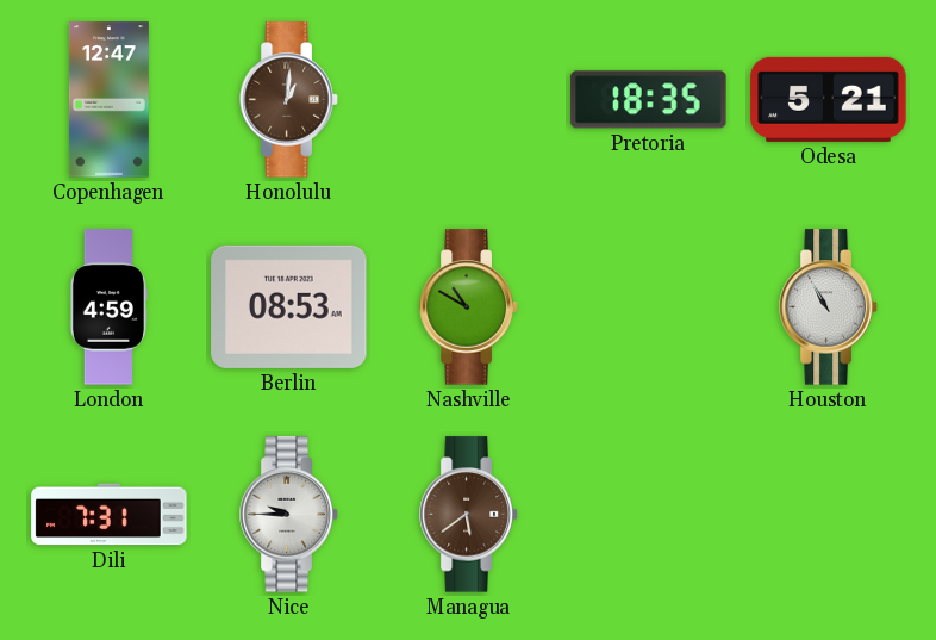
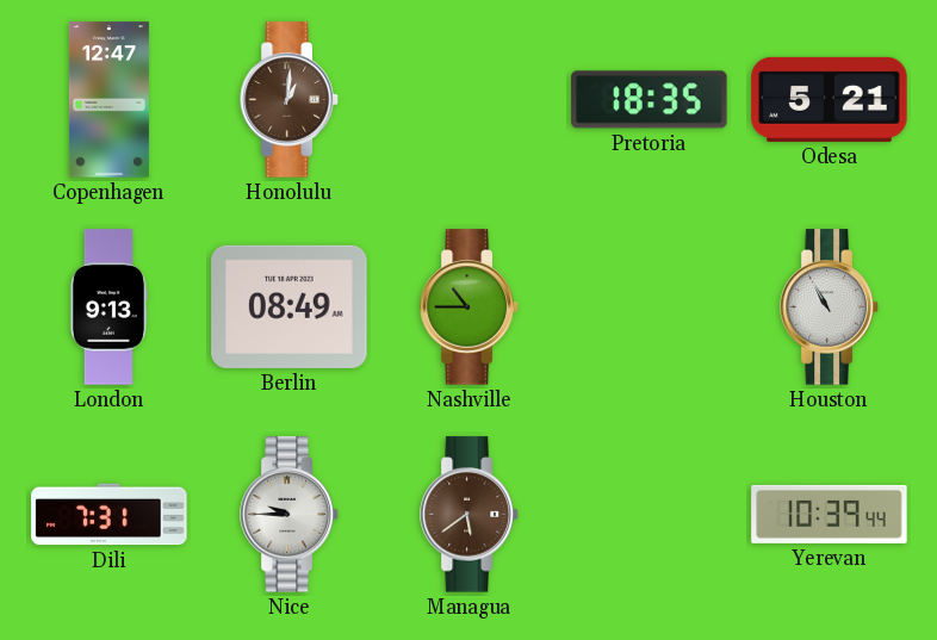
London: 4:59 -> 9:13 (108, 307)
Berlin: 08:53 -> 08:49 (290, 306)
Nashville: 10:50 -> 10:45 (470, 307)
Yerevan: none -> 10:39 (830, 514)
